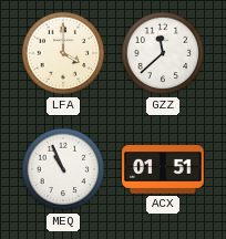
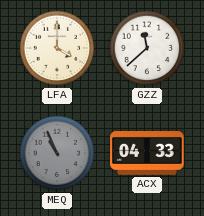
MEQ dial: white -> grey (57, 153)
ACX: 01:51 -> 04:33 (147, 154)
